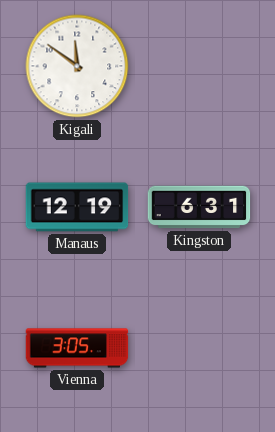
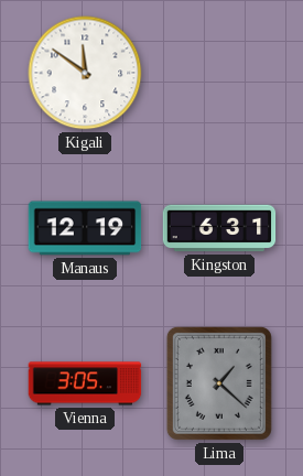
Lima: none -> 1:22 (219, 383)
